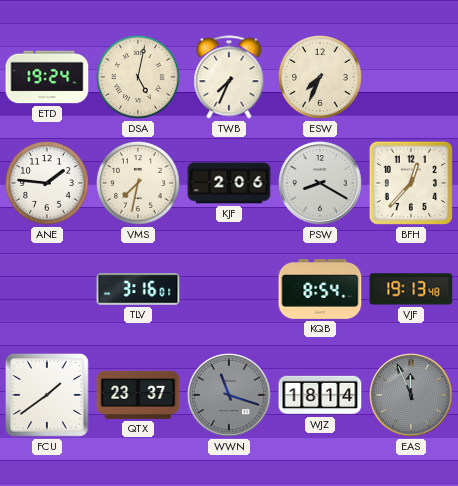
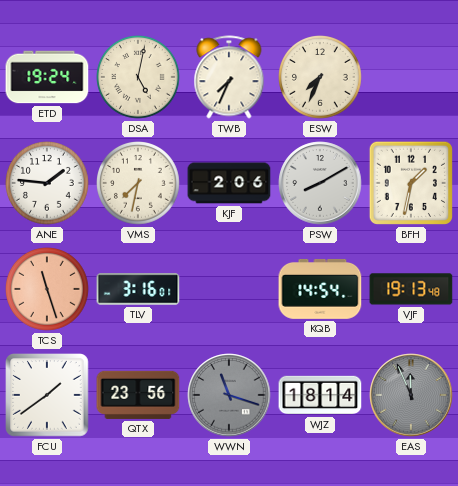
PSW: 8:20 -> 8:10 (320, 183)
BFH: 12:37 -> 1:32 (411, 183)
TCS: none -> 11:27 (48, 290)
KQB: 8:54 -> 14:54 (320, 289)
QTX: 23:37 -> 23:56 (138, 395)
